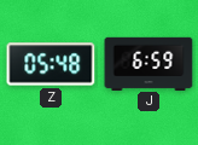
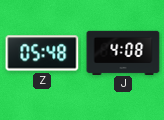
J: 6:59 -> 4:08 (123, 52)
